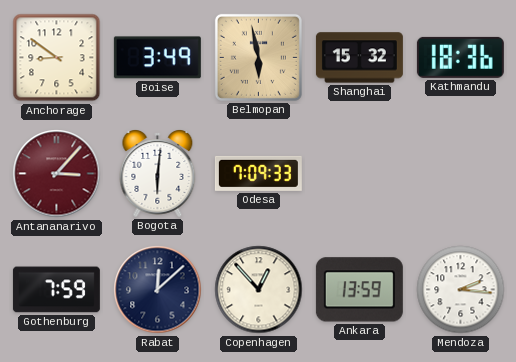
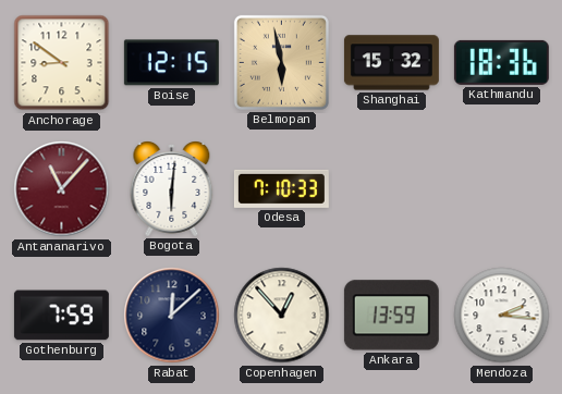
Boise: 3:49 -> 12:15 (171, 63)
Antananarivo: 3:07 -> 11:07 (62, 189)
Odesa: 7:09 -> 7:10 (281, 188)
